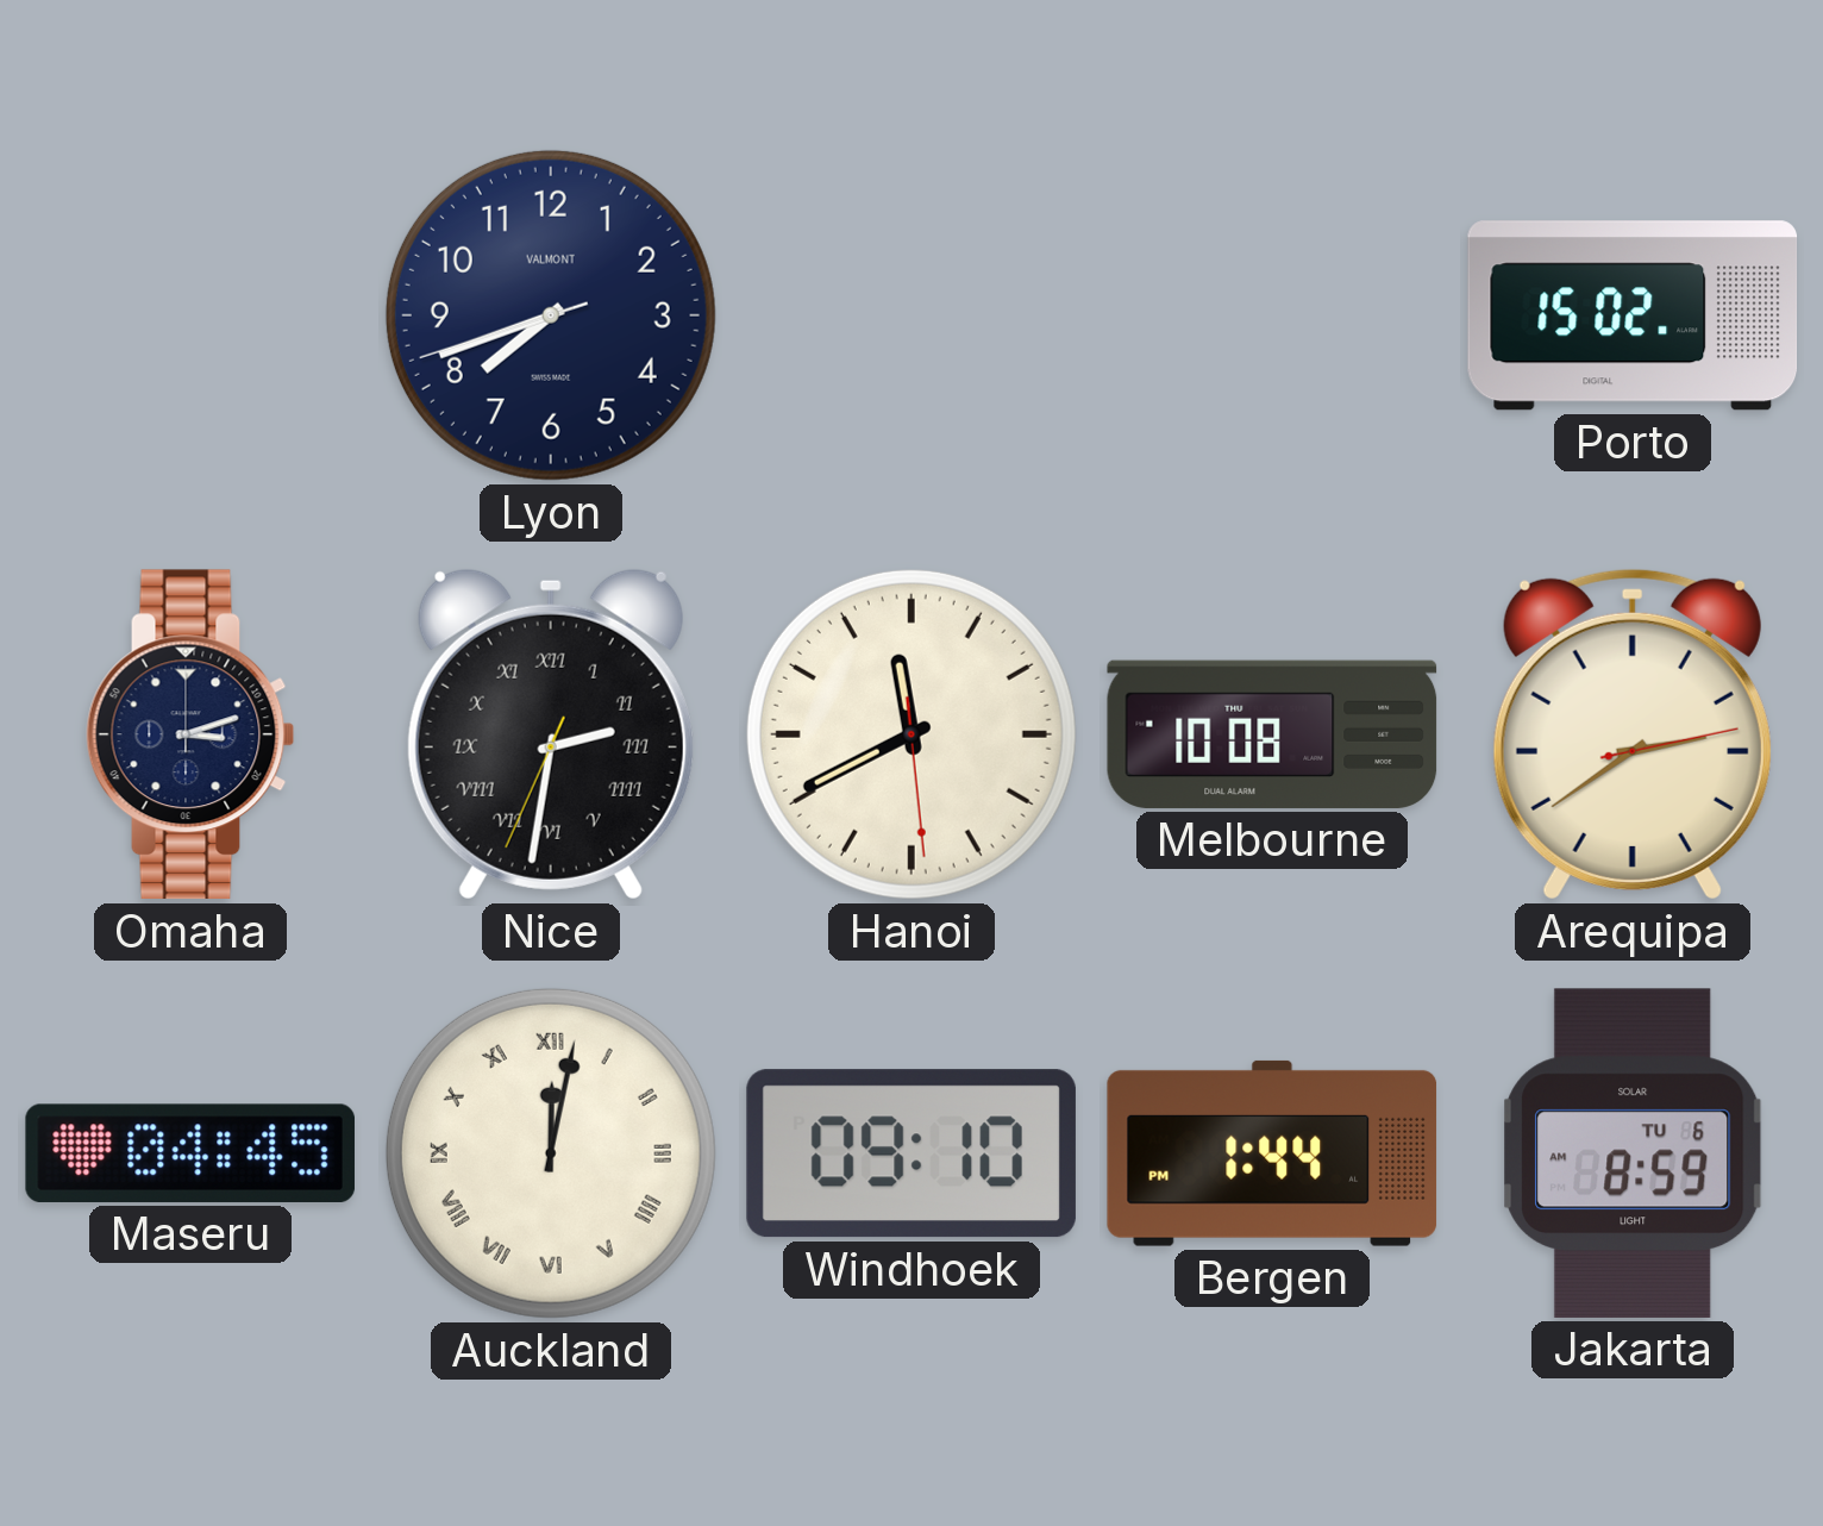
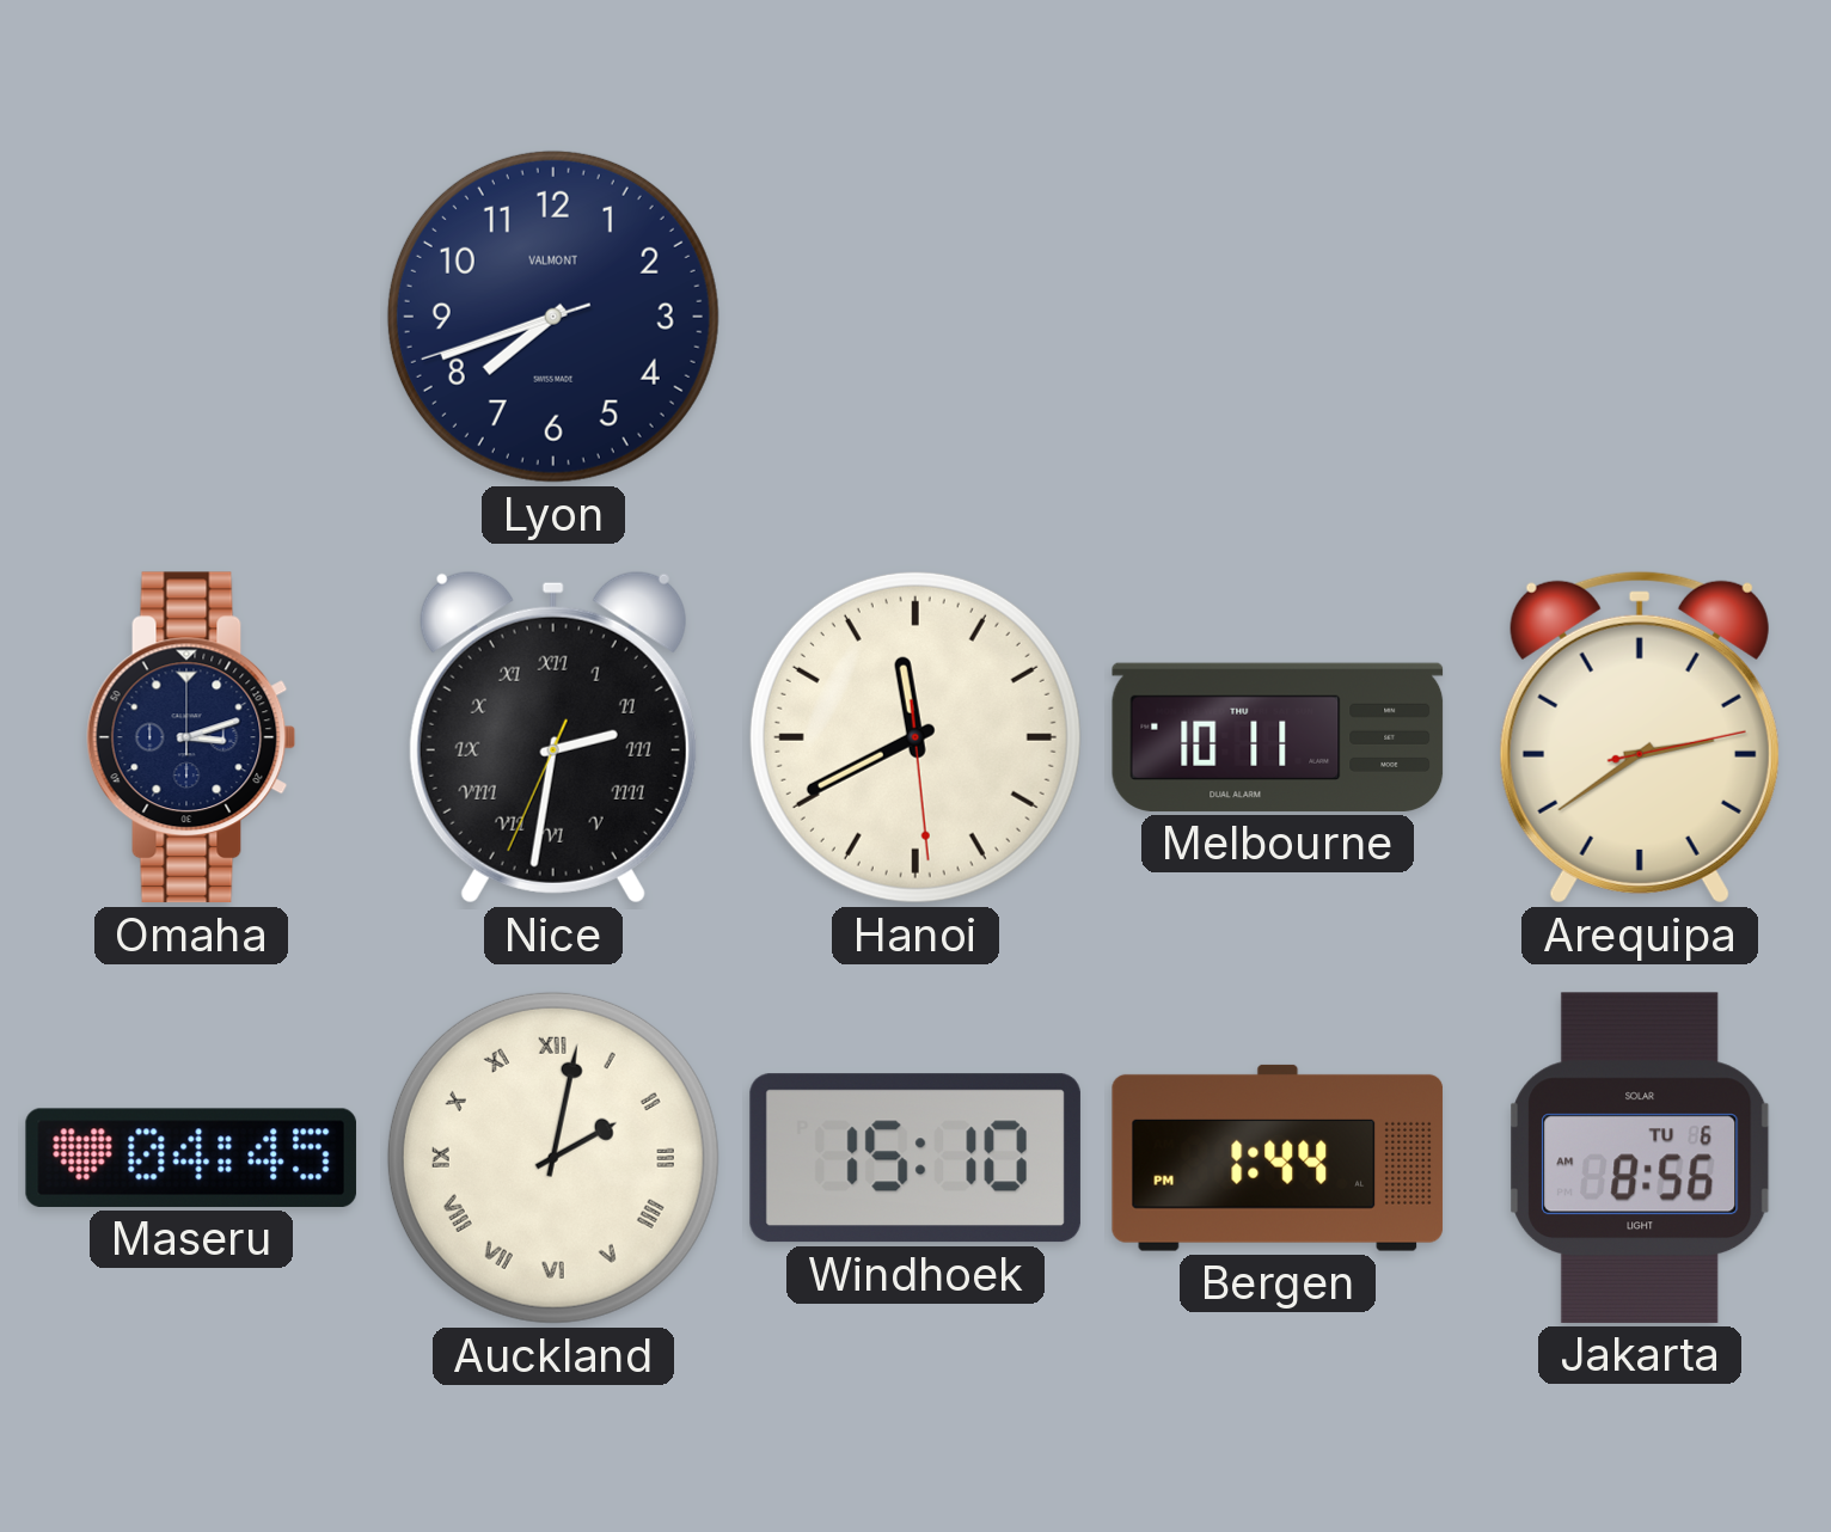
Porto: 15:02 -> none (1633, 315)
Melbourne: 10:08 -> 10:11 (1278, 737)
Auckland: 12:02 -> 2:02 (553, 1158)
Windhoek: 09:10 -> 15:10 (915, 1158)
Jakarta: 8:59 -> 8:56 (1640, 1158)
